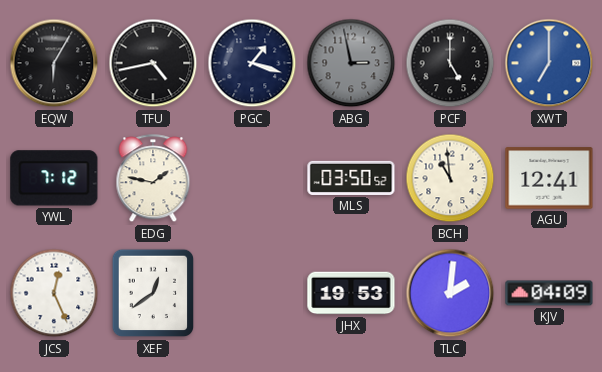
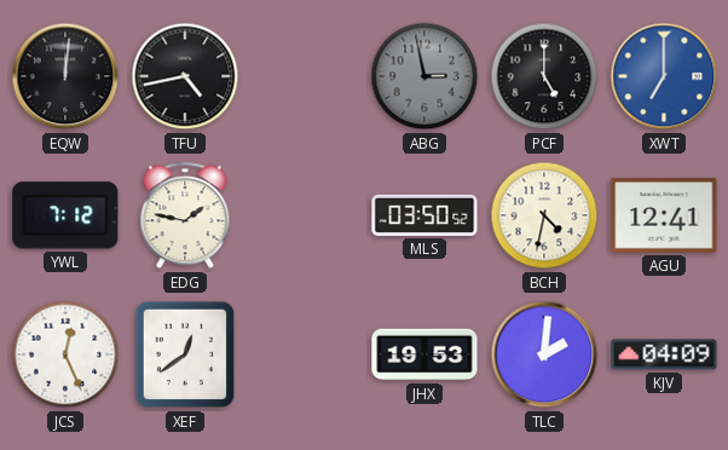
EQW: 6:05 -> 12:01 (65, 76)
PGC: 1:18 -> none (252, 63)
BCH: 10:59 -> 4:32 (544, 215)
